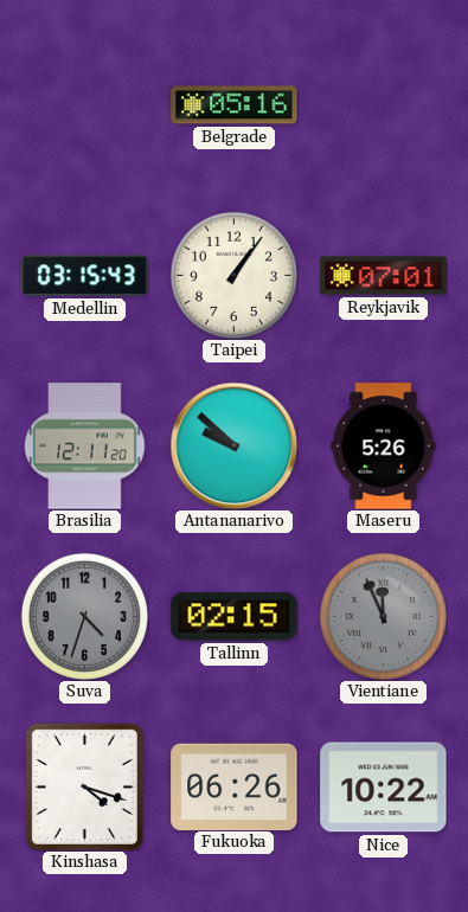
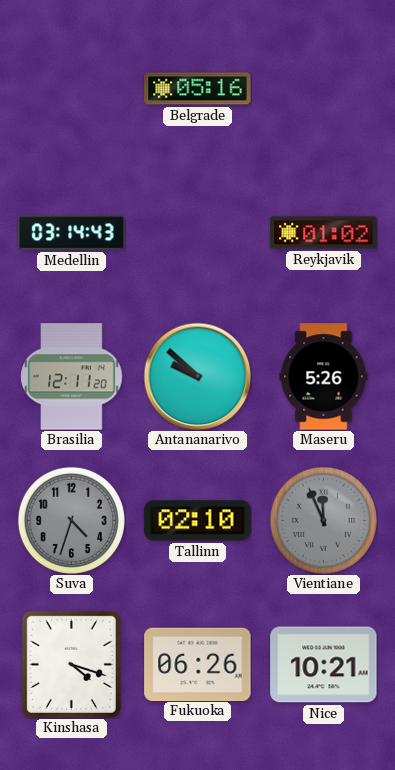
Medellin: 03:15 -> 03:14 (72, 233)
Taipei: 1:06 -> none (233, 275)
Reykjavik: 07:01 -> 01:02 (324, 233)
Tallinn: 02:15 -> 02:10 (198, 521)
Nice: 10:22 -> 10:21 (324, 665)
